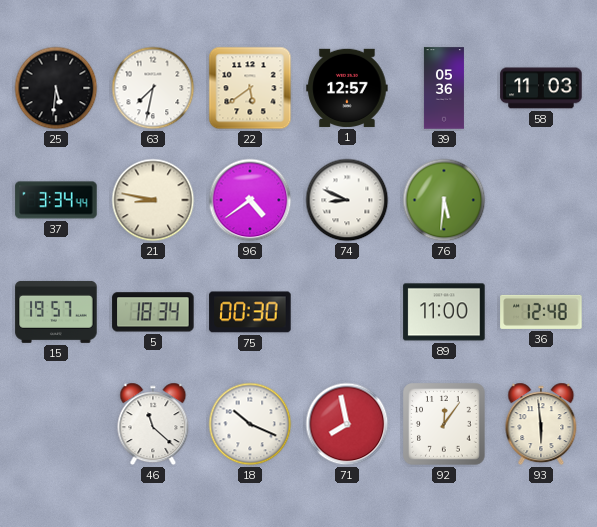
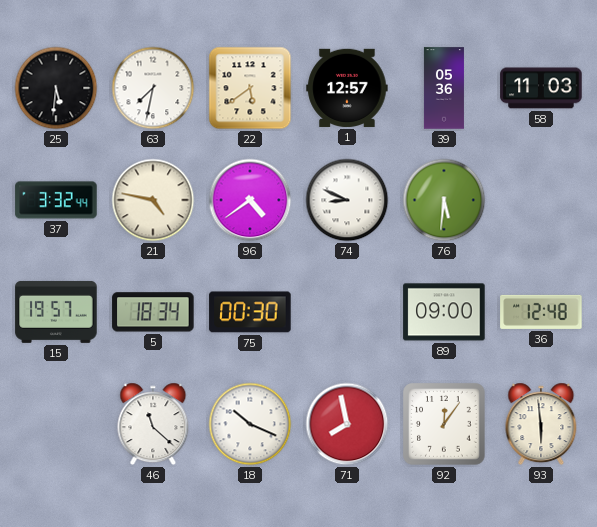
37: 3:34 -> 3:32 (56, 200)
21: 8:47 -> 4:47 (153, 200)
89: 11:00 -> 09:00 (444, 312)
